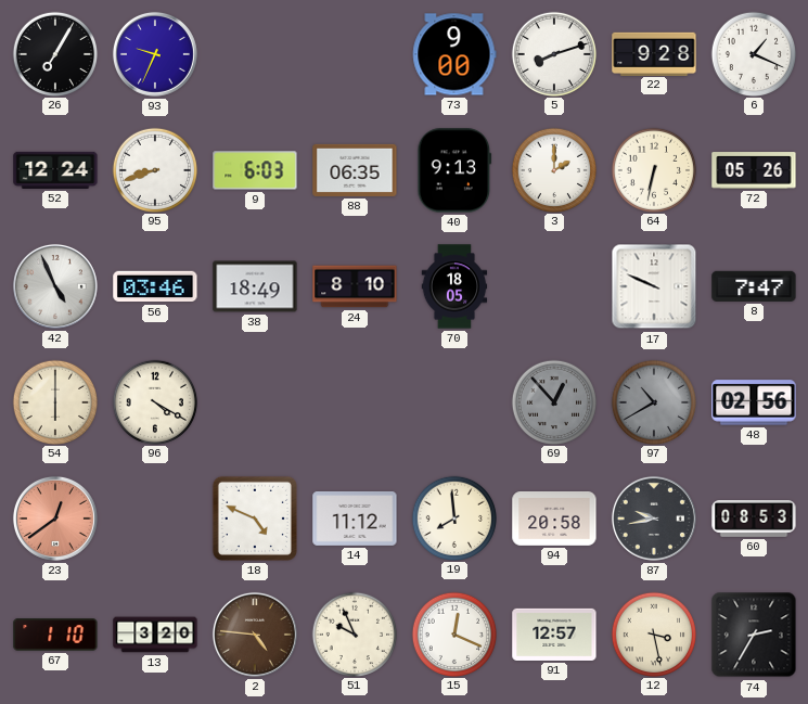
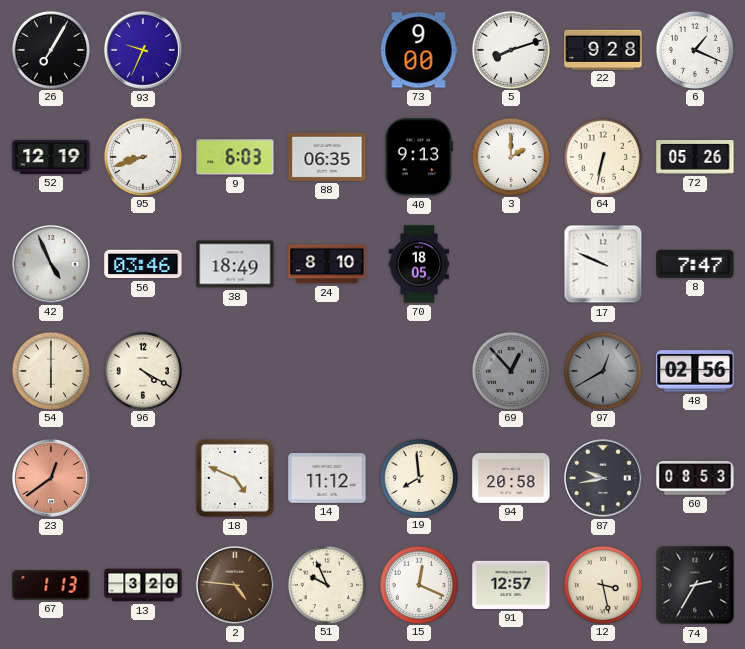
52: 12:24 -> 12:19 (51, 157)
97: 10:40 -> 12:40 (602, 370)
67: 1:10 -> 1:13 (51, 585)
